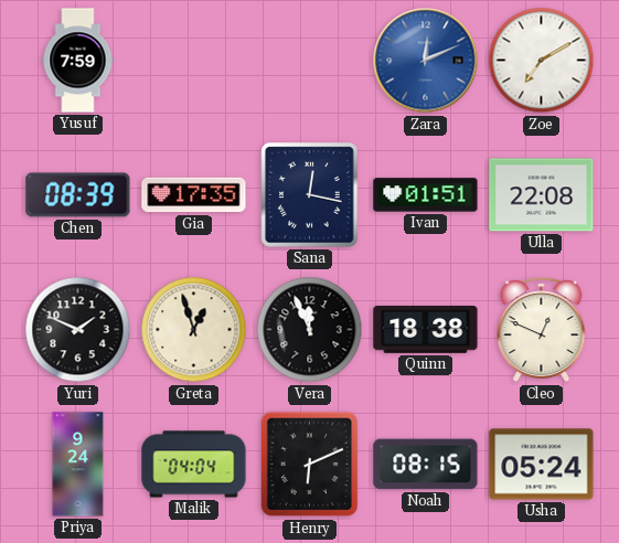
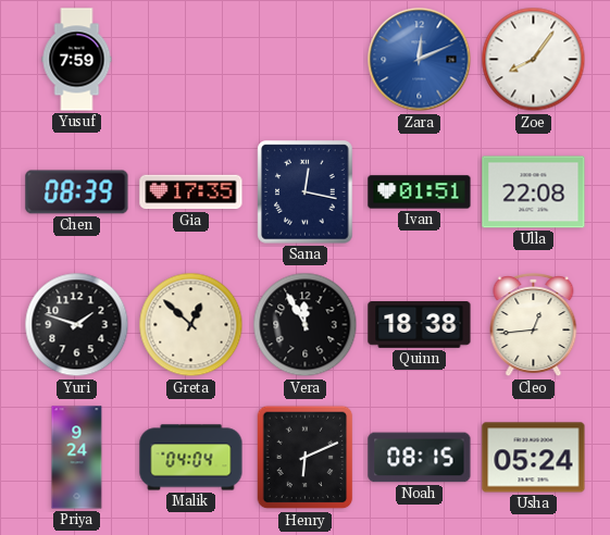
Zoe: 7:10 -> 8:06 (534, 60)
Yuri: 1:49 -> 1:48 (77, 325)
Greta: 12:57 -> 12:52 (191, 325)
Vera: 11:56 -> 11:55 (306, 325)
Cleo: 12:49 -> 12:44 (534, 325)
